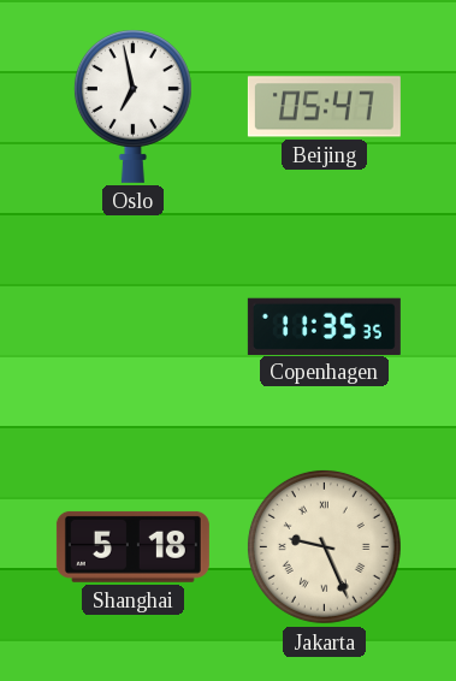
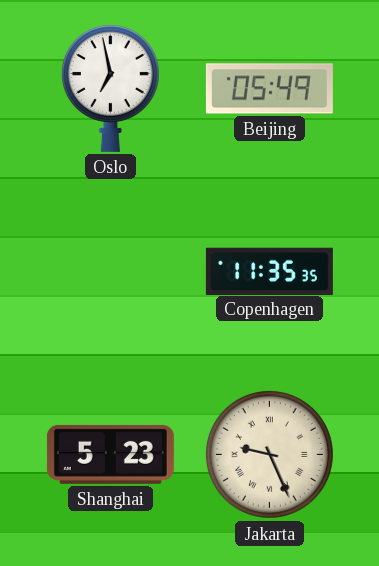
Beijing: 05:47 -> 05:49 (269, 89)
Shanghai: 5:18 -> 5:23 (110, 454)
